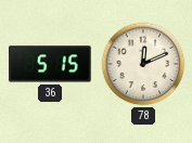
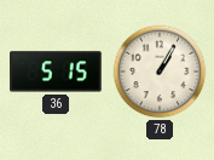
78: 12:11 -> 1:05 (160, 72)
